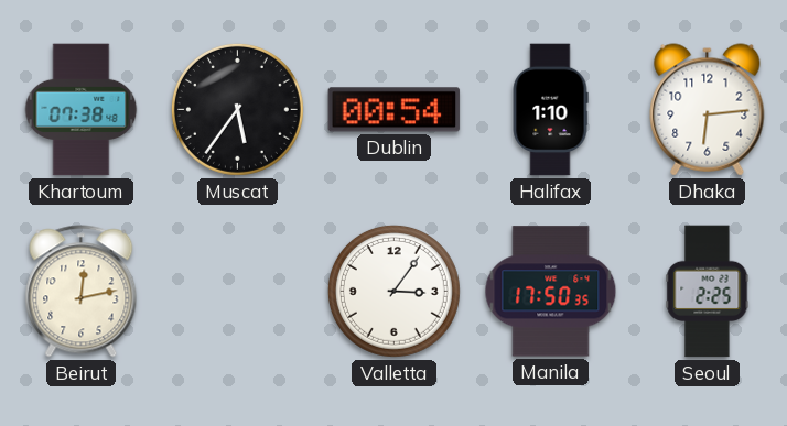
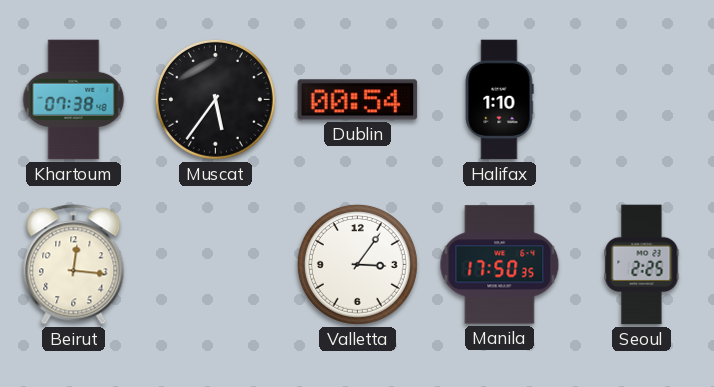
Dhaka: 6:14 -> none (708, 110)
Beirut: 12:13 -> 12:16 (74, 265)
